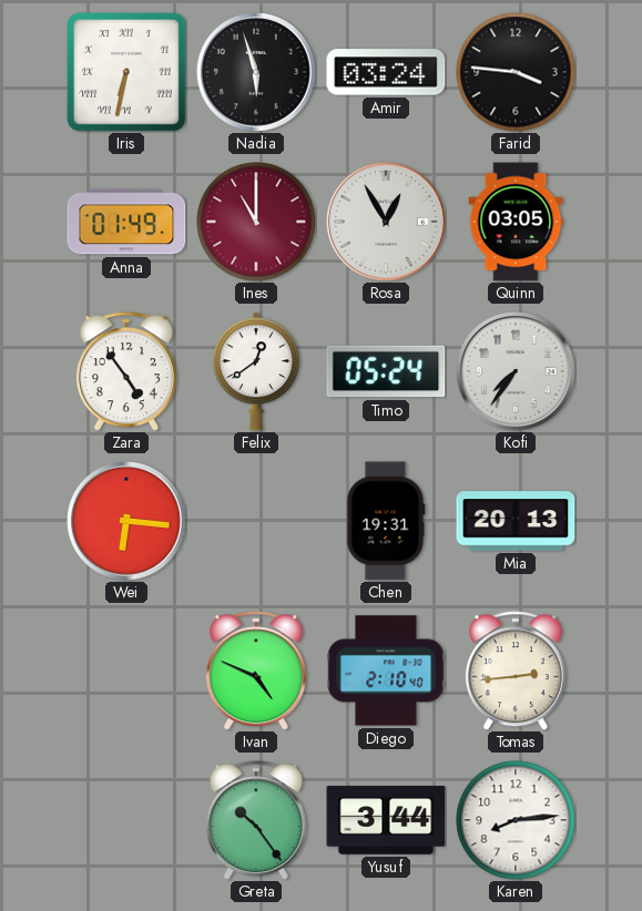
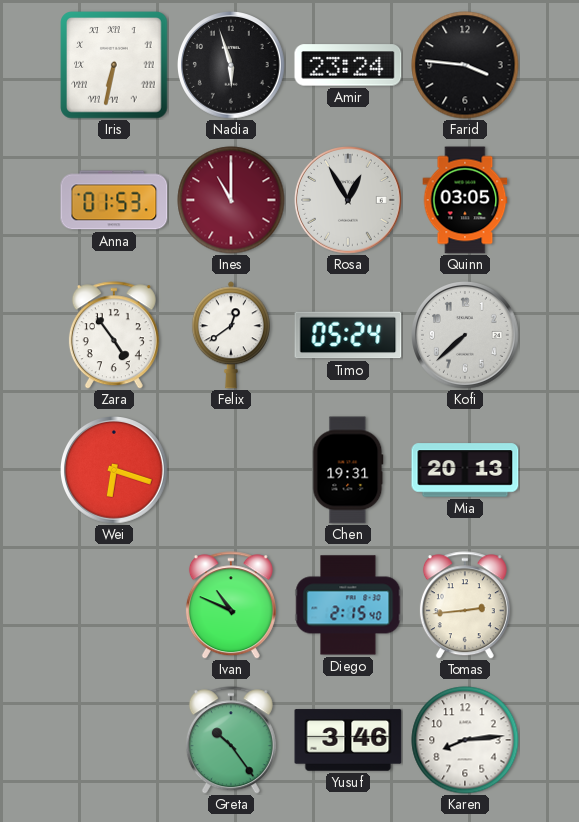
Amir: 03:24 -> 23:24 (348, 65)
Anna: 01:49 -> 01:53 (114, 200)
Kofi: 7:36 -> 7:38 (466, 336)
Wei: 6:16 -> 6:18 (115, 471)
Ivan: 4:49 -> 10:49 (231, 605)
Diego: 2:10 -> 2:15 (348, 605)
Yusuf: 3:44 -> 3:46 (348, 740)
